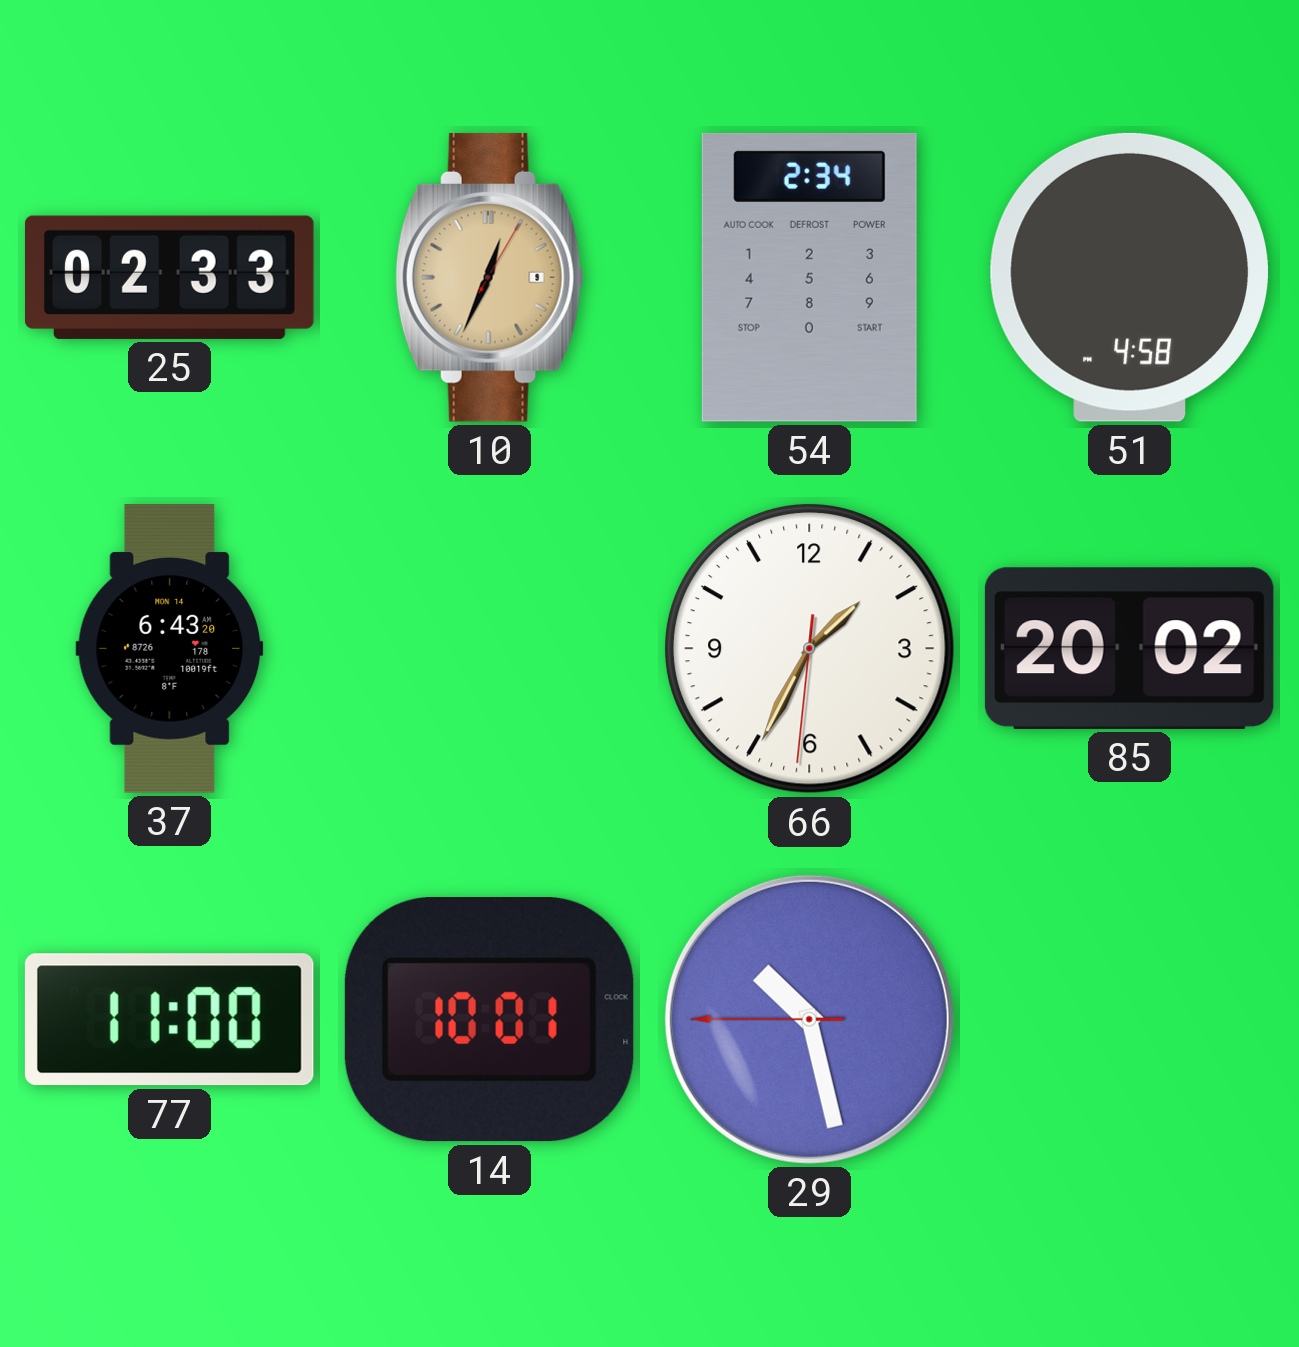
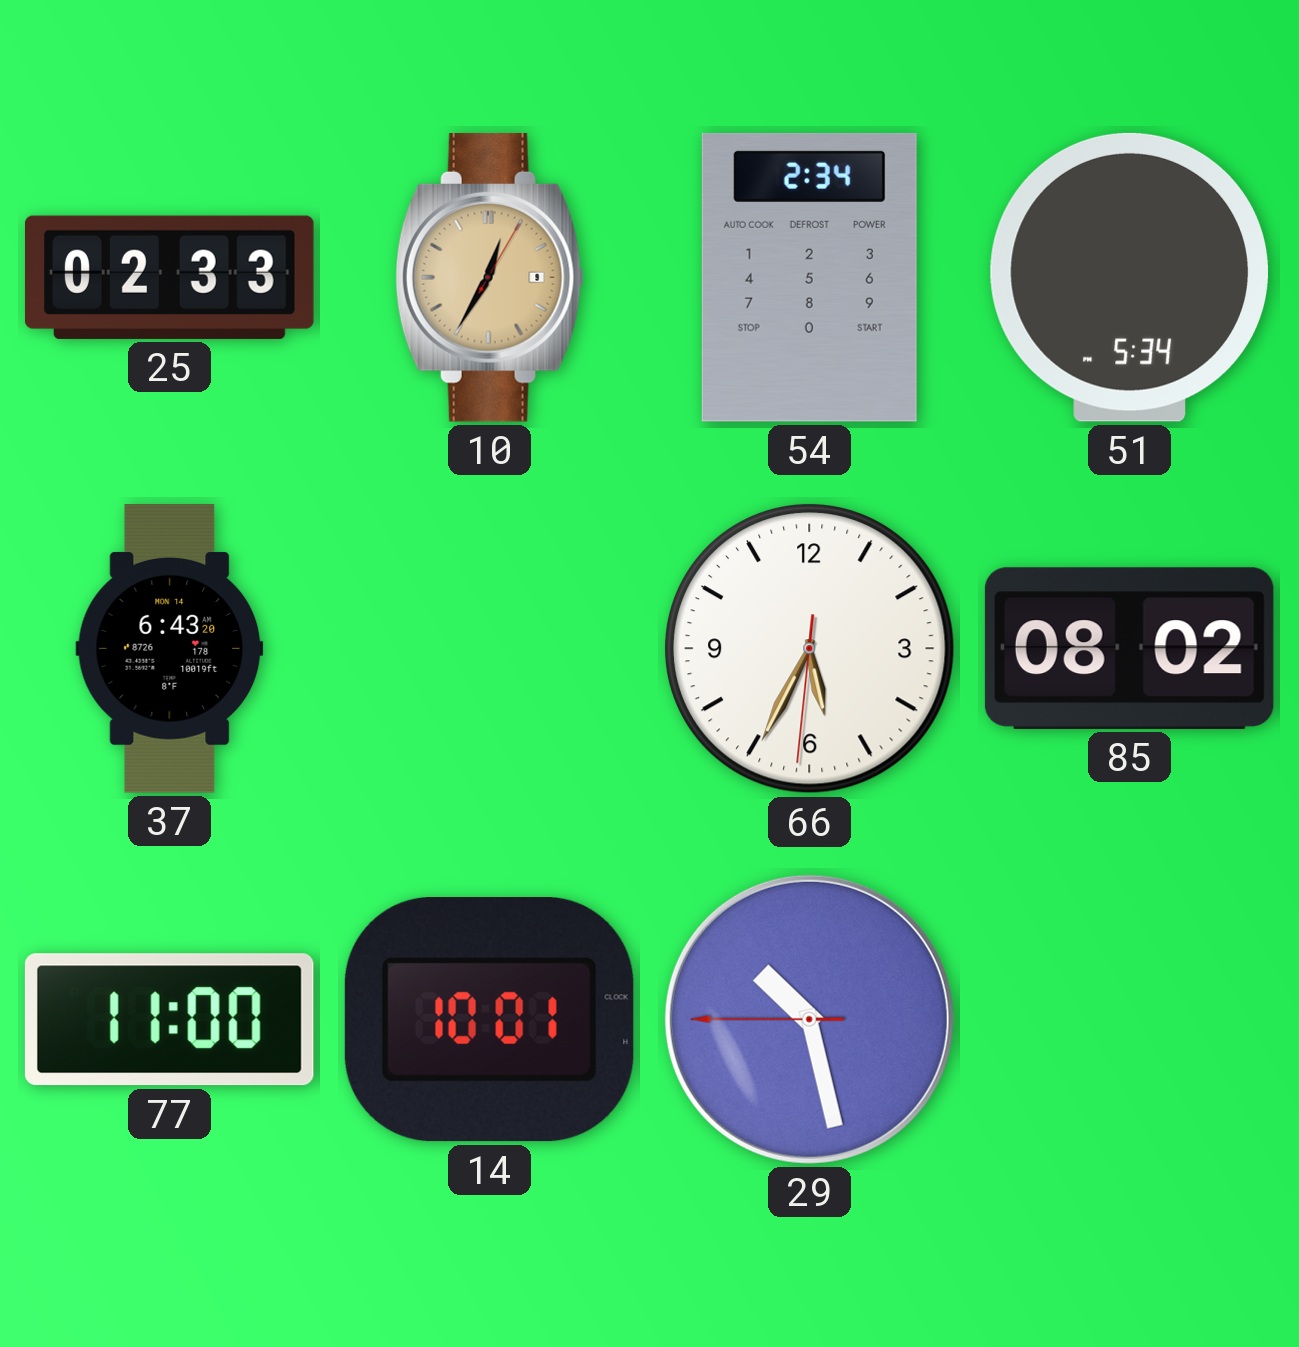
10: 12:34 -> 12:35 (489, 277)
51: 4:58 -> 5:34 (1129, 277)
66: 1:34 -> 5:34 (809, 648)
85: 20:02 -> 08:02 (1129, 648)
